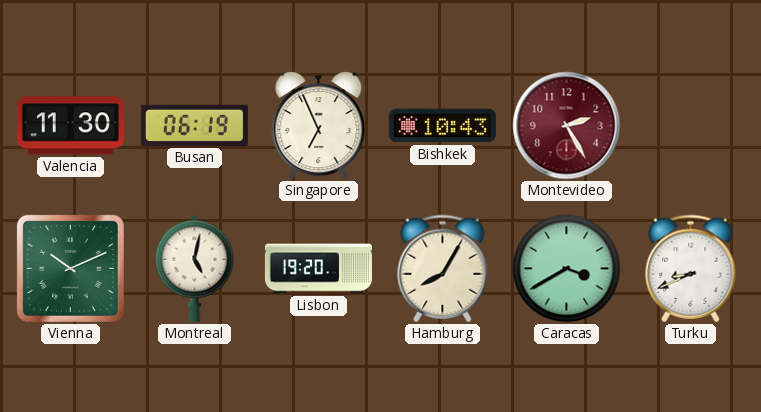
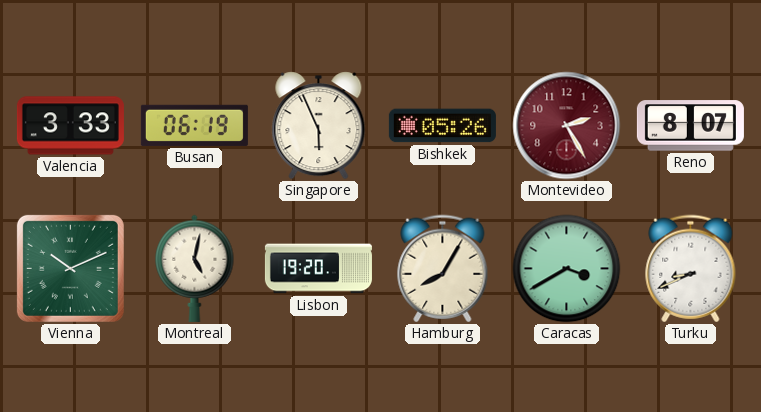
Valencia: 11:30 -> 3:33 (70, 126)
Singapore: 6:56 -> 5:56 (319, 126)
Bishkek: 10:43 -> 05:26 (442, 126)
Reno: none -> 8:07 (690, 126)
